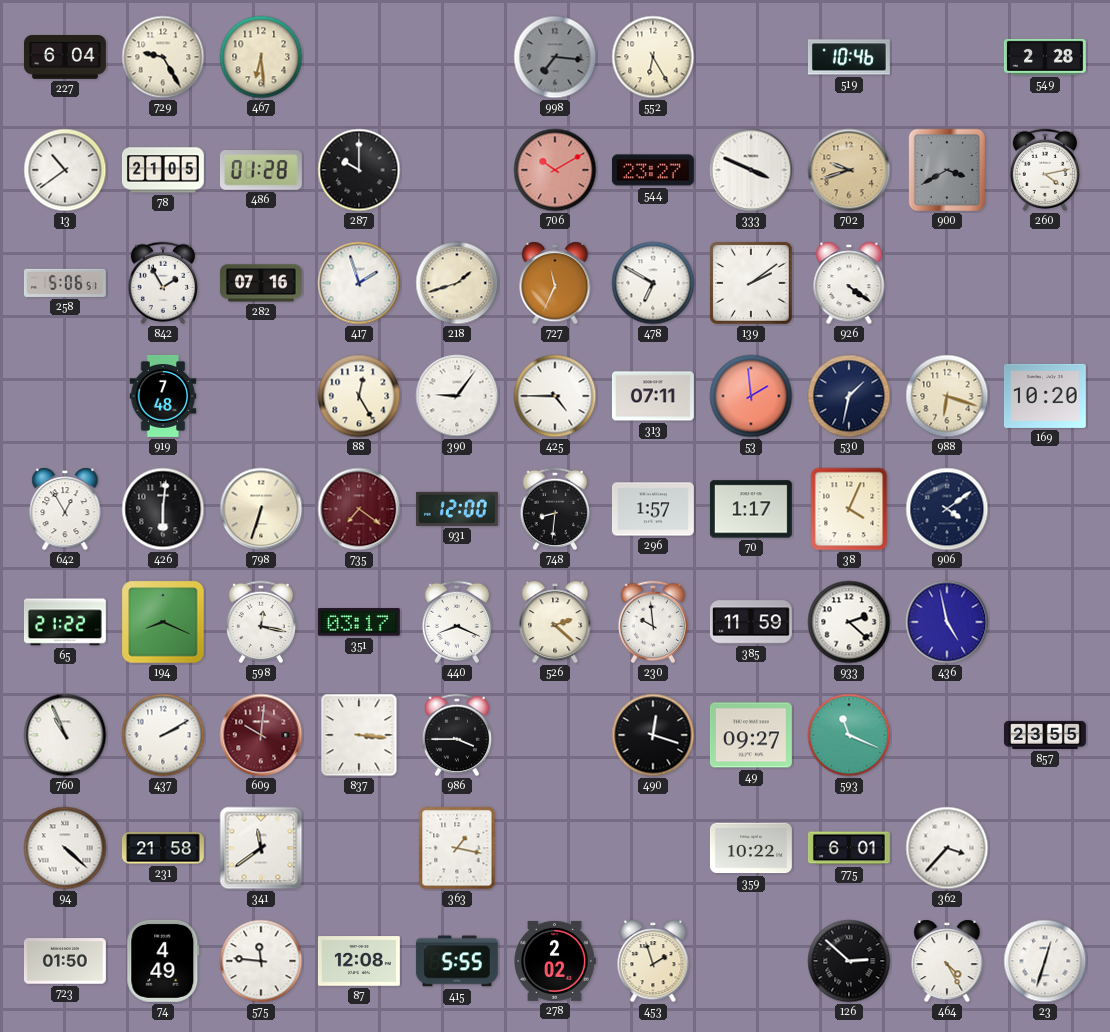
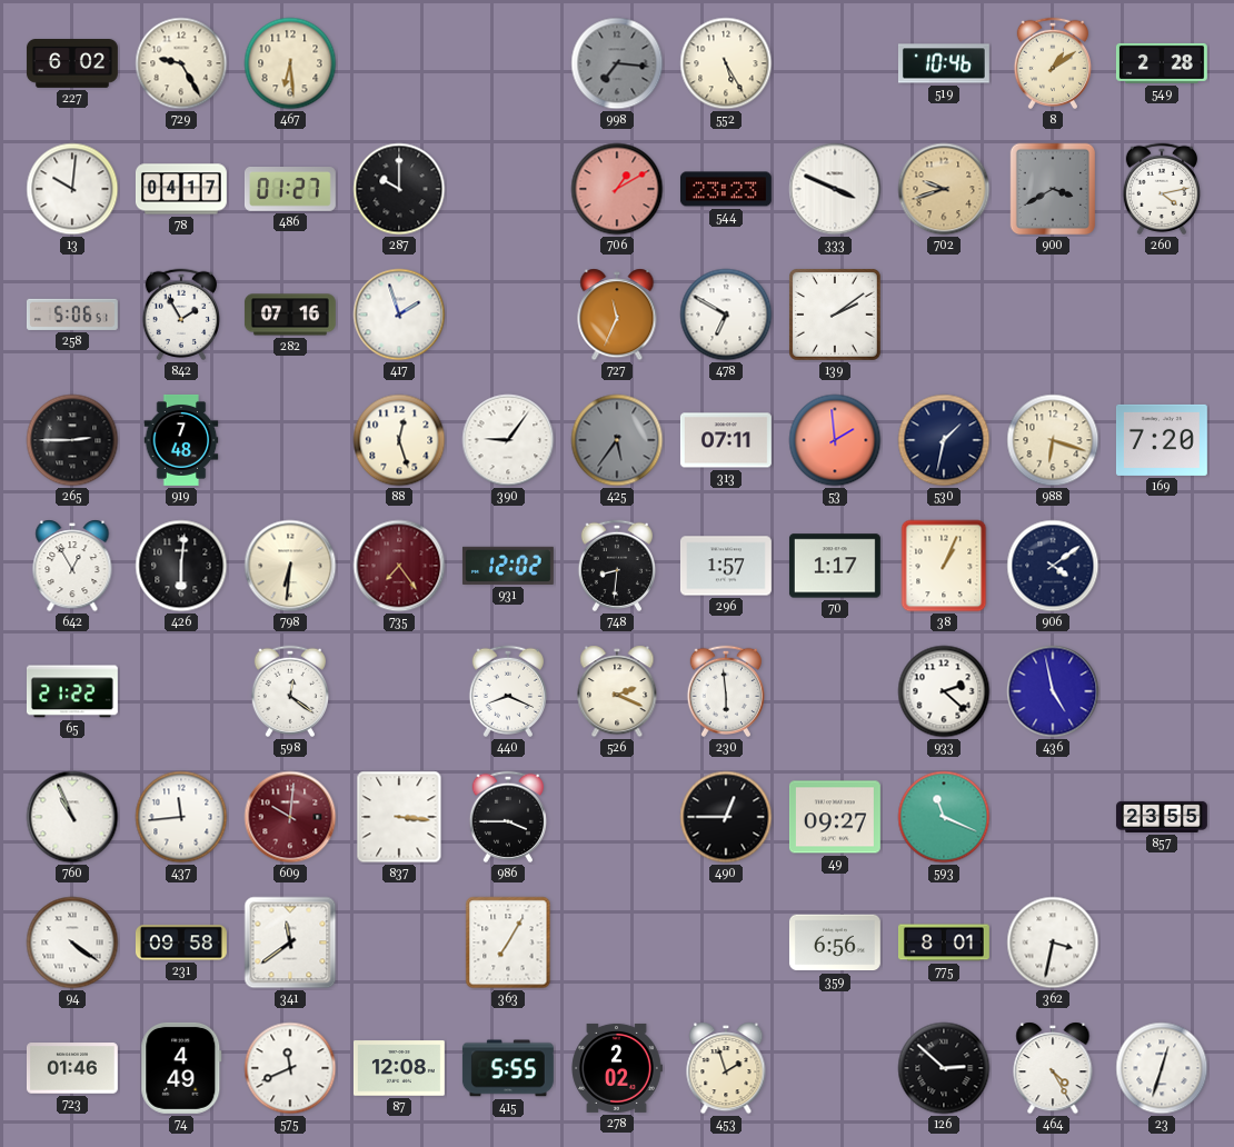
227: 6:04 -> 6:02 (72, 64)
552: 6:25 -> 5:25 (726, 63)
8: none -> 1:09 (1052, 63)
13: 10:39 -> 10:01 (72, 189)
78: 21:05 -> 04:17 (181, 189)
486: 01:28 -> 01:27 (290, 190)
706: 10:10 -> 1:10 (617, 189)
544: 23:27 -> 23:23 (726, 189)
218: 1:42 -> none (457, 283)
926: 4:21 -> none (849, 283)
265: none -> 2:45 (72, 440)
88: 12:25 -> 12:27 (399, 440)
425: 4:45 -> 5:36 (617, 440)
425 dial: white -> grey (617, 440)
169: 10:20 -> 7:20 (1162, 440)
798: 6:33 -> 6:31 (290, 566)
735: 7:21 -> 7:24 (399, 566)
931: 12:00 -> 12:02 (508, 566)
38: 4:04 -> 1:04 (944, 566)
194: 8:19 -> none (163, 622)
598: 12:17 -> 12:21 (289, 691)
351: 03:17 -> none (359, 622)
526: 2:22 -> 2:19 (617, 691)
230: 9:59 -> 5:59 (725, 691)
385: 11:59 -> none (751, 622)
437: 2:10 -> 11:44 (181, 817)
490: 12:18 -> 12:45 (726, 817)
94: 4:22 -> 4:21 (72, 942)
231: 21:58 -> 09:58 (181, 942)
363: 1:17 -> 7:05 (508, 942)
359: 10:22 -> 6:56 (835, 942)
775: 6:01 -> 8:01 (944, 942)
362: 3:37 -> 3:32 (1053, 942)
723: 01:50 -> 01:46 (72, 1068)
575: 11:46 -> 11:41 (290, 1068)
